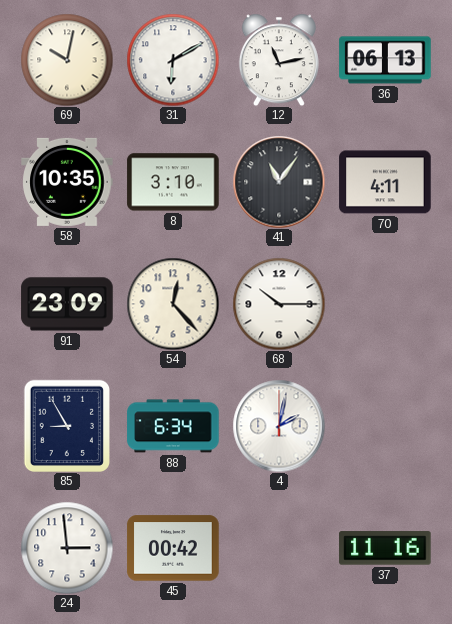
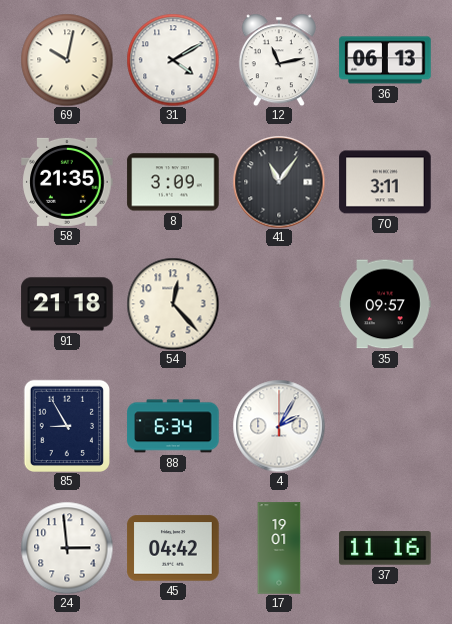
31: 6:10 -> 4:10 (173, 60)
58: 10:35 -> 21:35 (67, 182)
8: 3:10 -> 3:09 (173, 182)
70: 4:11 -> 3:11 (385, 182)
91: 23:09 -> 21:18 (67, 304)
68: 10:15 -> none (279, 304)
35: none -> 09:57 (385, 304)
4: 2:02 -> 2:05 (279, 426)
45: 00:42 -> 04:42 (173, 548)
17: none -> 19:01 (279, 548)
